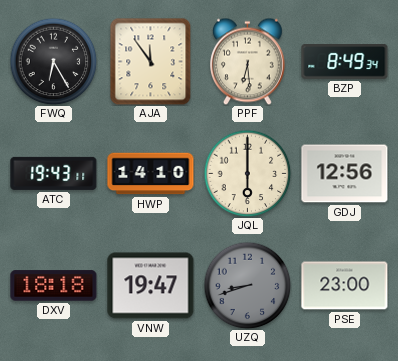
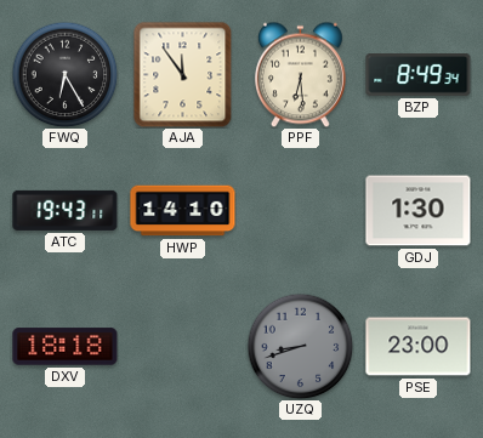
JQL: 6:00 -> none (247, 173)
GDJ: 12:56 -> 1:30 (419, 211)
VNW: 19:47 -> none (151, 286)
